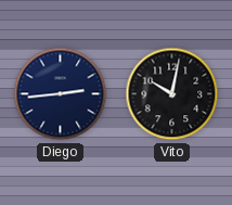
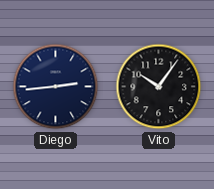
Vito: 10:02 -> 10:06 (159, 87)
